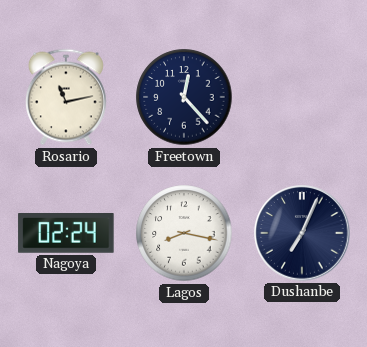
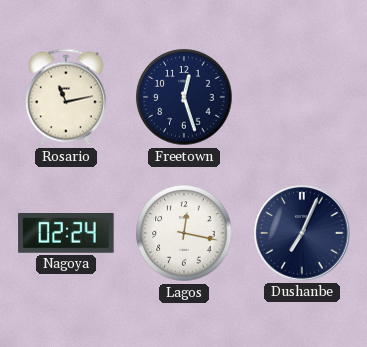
Freetown: 12:23 -> 12:27 (184, 97)
Lagos: 8:17 -> 12:17 (184, 233)
